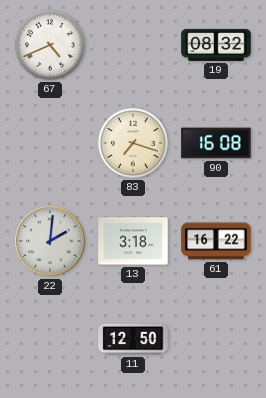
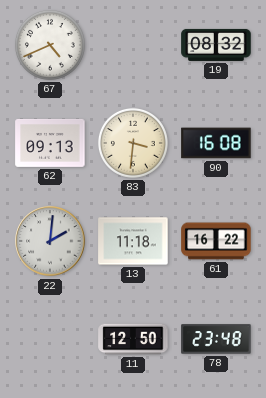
62: none -> 09:13 (50, 143)
83: 7:18 -> 3:31 (133, 143)
13: 3:18 -> 11:18 (133, 241)
78: none -> 23:48 (216, 339)
